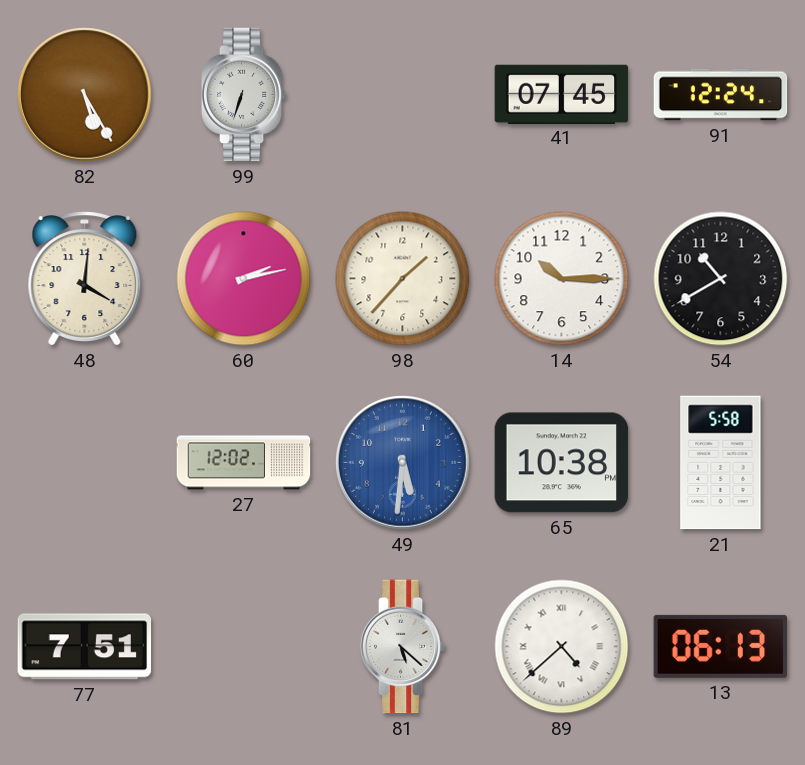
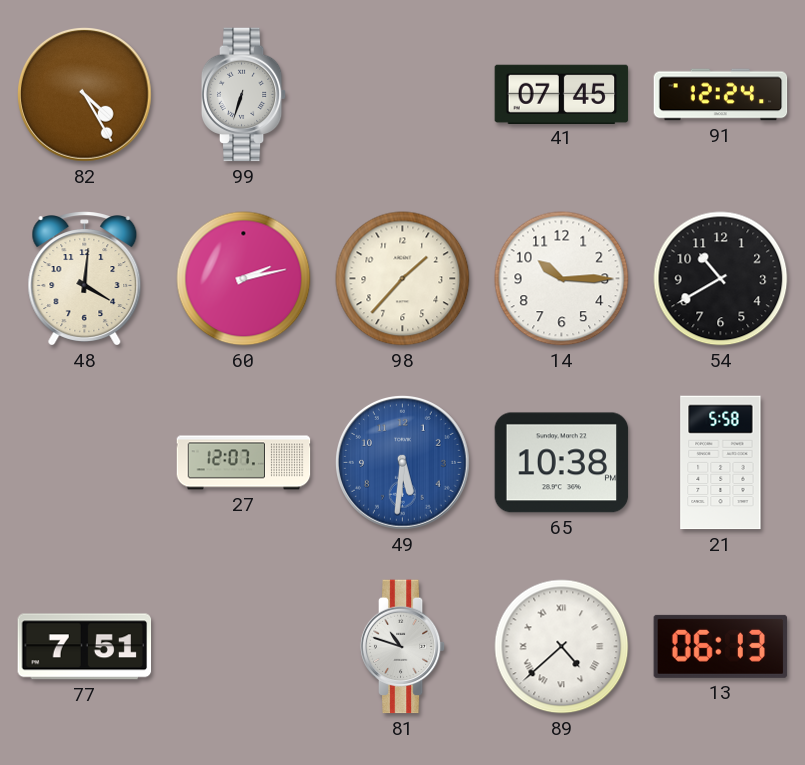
82: 5:25 -> 4:25 (85, 95)
27: 12:02 -> 12:07 (244, 463)
81: 5:22 -> 10:48 (403, 647)
